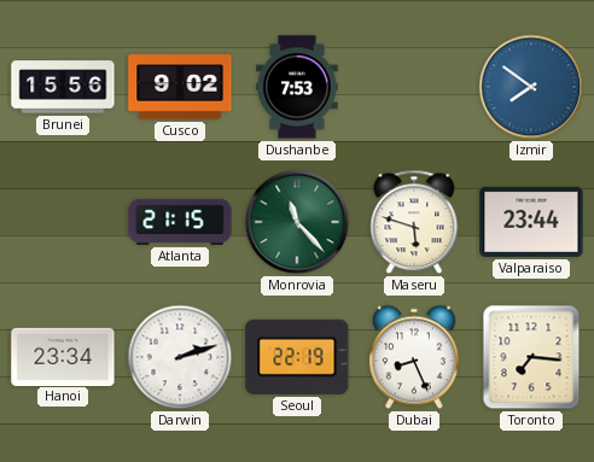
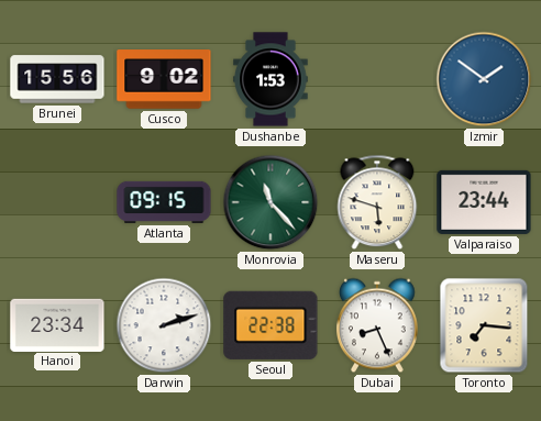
Dushanbe: 7:53 -> 1:53 (270, 79)
Izmir: 7:51 -> 1:51 (484, 79)
Atlanta: 21:15 -> 09:15 (164, 202)
Seoul: 22:19 -> 22:38 (270, 325)
